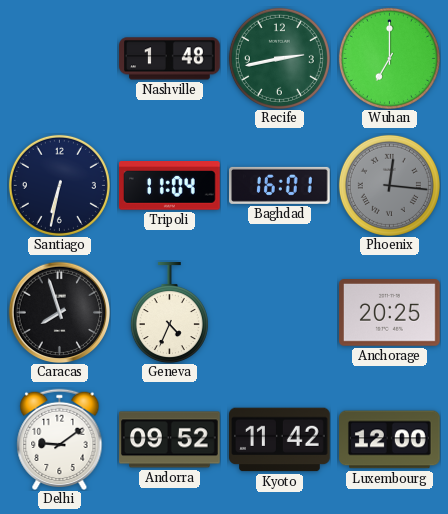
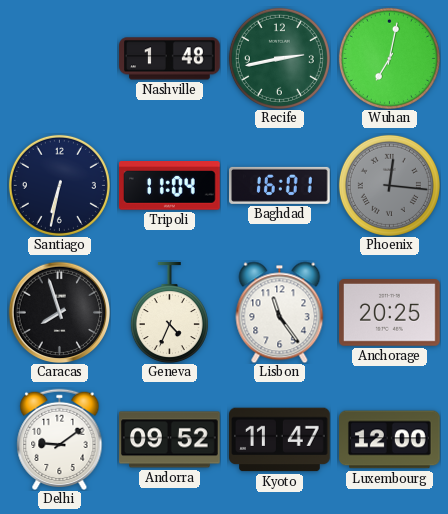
Wuhan: 7:00 -> 7:02 (389, 58)
Lisbon: none -> 11:24 (280, 312)
Kyoto: 11:42 -> 11:47 (280, 440)
